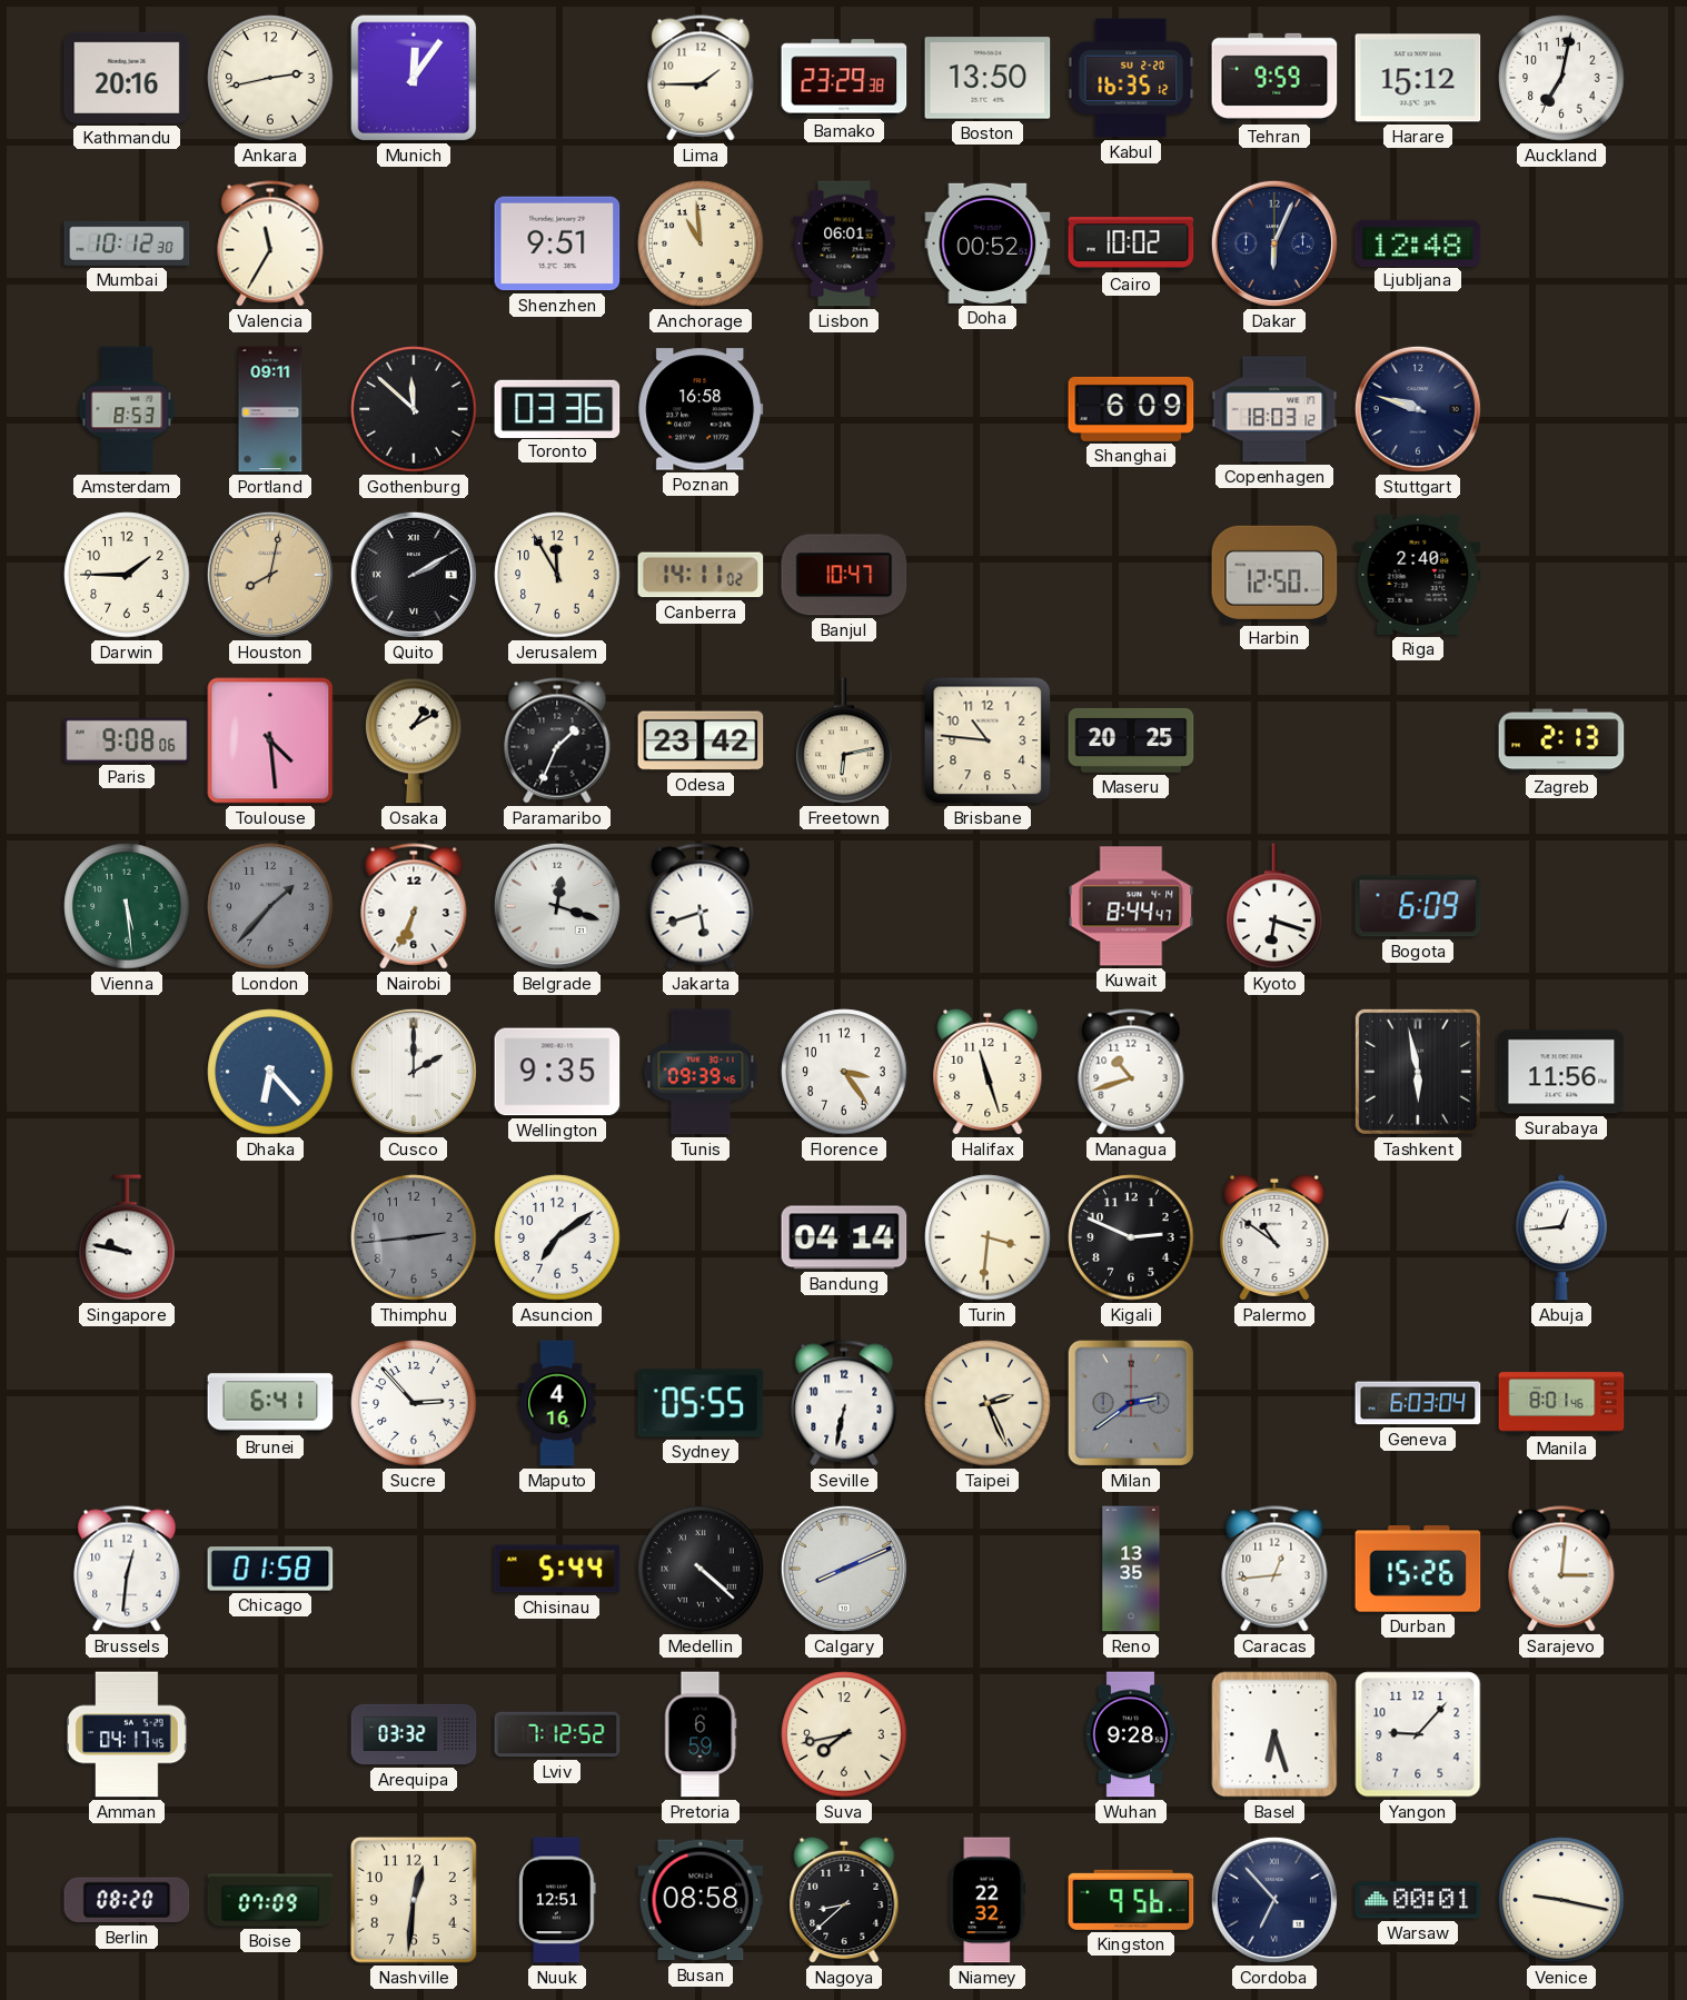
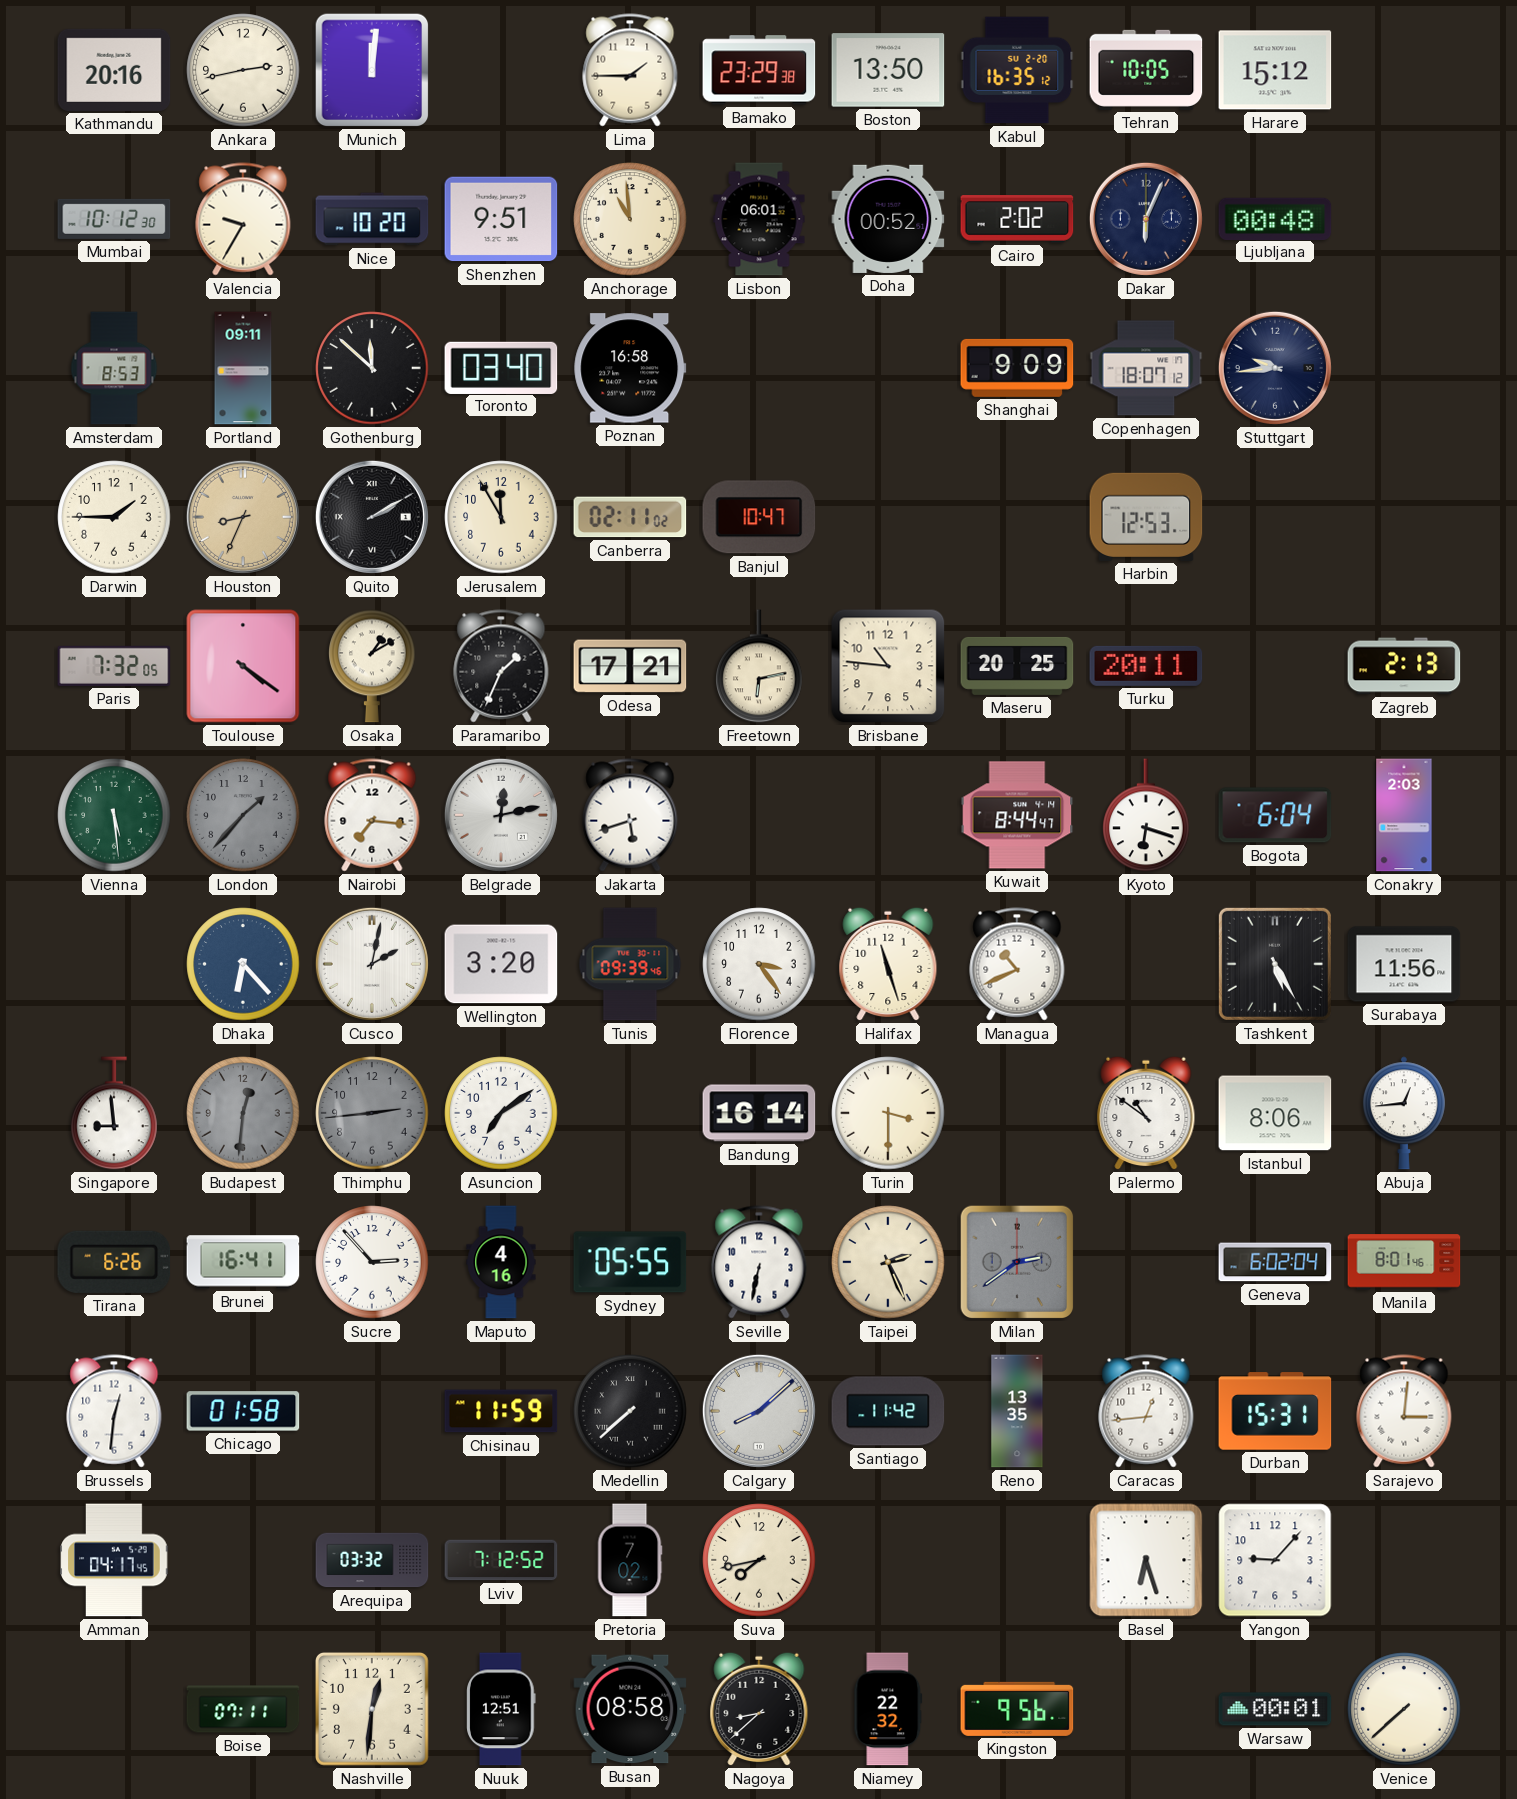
Munich: 12:06 -> 12:01 (372, 70)
Tehran: 9:59 -> 10:05 (1146, 70)
Auckland: 7:02 -> none (1561, 78)
Valencia: 11:35 -> 9:35 (243, 219)
Nice: none -> 10:20 (372, 219)
Cairo: 10:02 -> 2:02 (1017, 219)
Ljubljana: 12:48 -> 00:48 (1275, 218)
Toronto: 03:36 -> 03:40 (501, 367)
Shanghai: 6:09 -> 9:09 (1017, 368)
Copenhagen: 18:03 -> 18:07 (1146, 368)
Stuttgart: 9:48 -> 9:44 (1275, 368)
Houston: 8:02 -> 8:34 (243, 517)
Canberra: 14:11 -> 02:11 (630, 517)
Harbin: 12:50 -> 12:53 (1146, 517)
Riga: 2:40 -> none (1418, 575)
Paris: 9:08 -> 7:32 (114, 666)
Toulouse: 4:29 -> 4:21 (243, 666)
Odesa: 23:42 -> 17:21 (630, 666)
Turku: none -> 20:11 (1146, 666)
Nairobi: 6:34 -> 7:16 (372, 815)
Belgrade: 12:18 -> 12:13 (501, 815)
Bogota: 6:09 -> 6:04 (1275, 815)
Conakry: none -> 2:03 (1404, 815)
Cusco: 2:00 -> 2:02 (372, 964)
Wellington: 9:35 -> 3:20 (501, 964)
Managua: 10:42 -> 10:41 (1017, 964)
Tashkent: 5:58 -> 5:25 (1275, 964)
Singapore: 9:47 -> 8:59 (114, 1113)
Budapest: none -> 12:31 (243, 1113)
Bandung: 04:14 -> 16:14 (759, 1113)
Turin: 3:31 -> 3:30 (888, 1113)
Kigali: 2:49 -> none (1131, 1237)
Istanbul: none -> 8:06 (1275, 1113)
Tirana: none -> 6:26 (114, 1262)
Brunei: 6:41 -> 16:41 (243, 1262)
Geneva: 6:03 -> 6:02 (1275, 1262)
Chisinau: 5:44 -> 11:59 (501, 1411)
Medellin: 4:22 -> 7:38 (630, 1411)
Calgary: 8:11 -> 8:08 (759, 1411)
Santiago: none -> 11:42 (888, 1411)
Durban: 15:26 -> 15:31 (1275, 1411)
Pretoria: 6:59 -> 7:02 (630, 1560)
Wuhan: 9:28 -> none (1131, 1734)
Berlin: 08:20 -> none (127, 1900)
Boise: 07:09 -> 07:11 (243, 1709)
Cordoba: 6:53 -> none (1274, 1900)
Venice: 9:17 -> 7:38 (1404, 1709)
